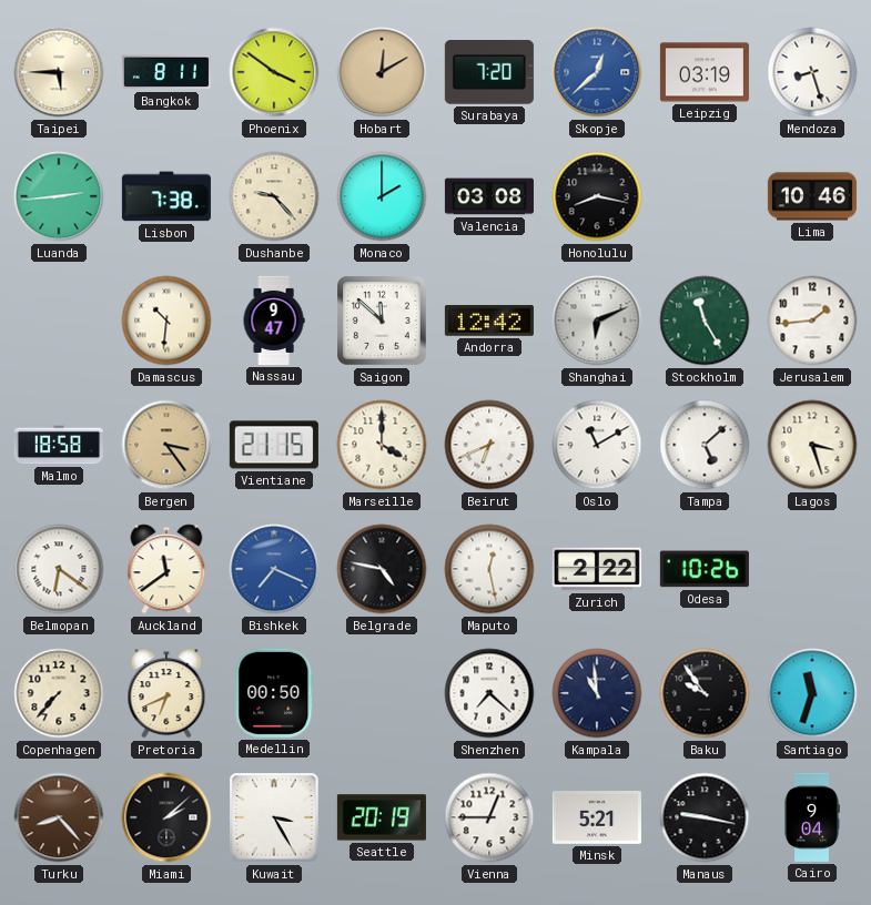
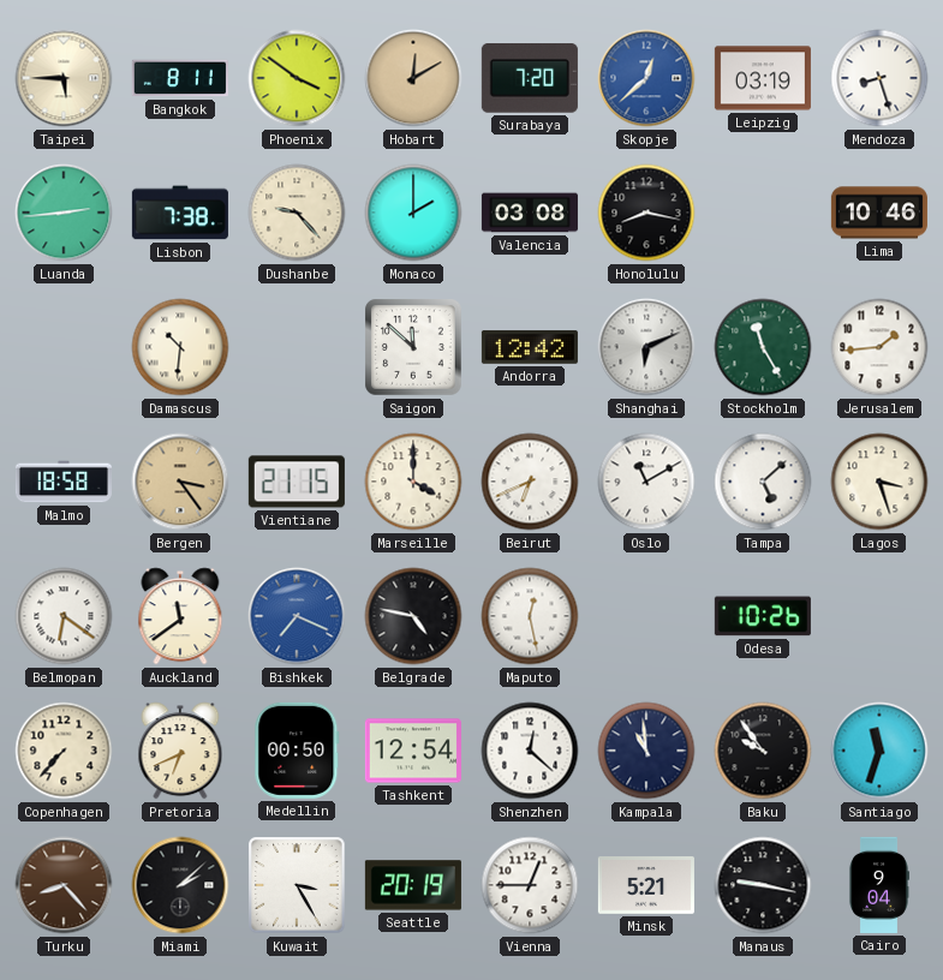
Nassau: 9:47 -> none (274, 321)
Zurich: 2:22 -> none (597, 569)
Tashkent: none -> 12:54 (413, 751)
Shenzhen: 7:22 -> 12:22 (530, 751)
